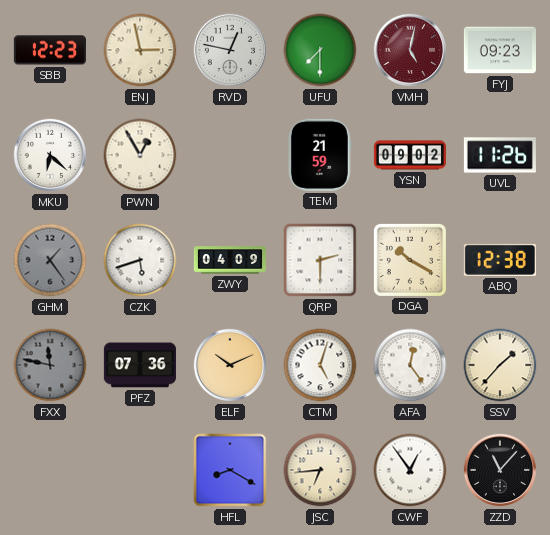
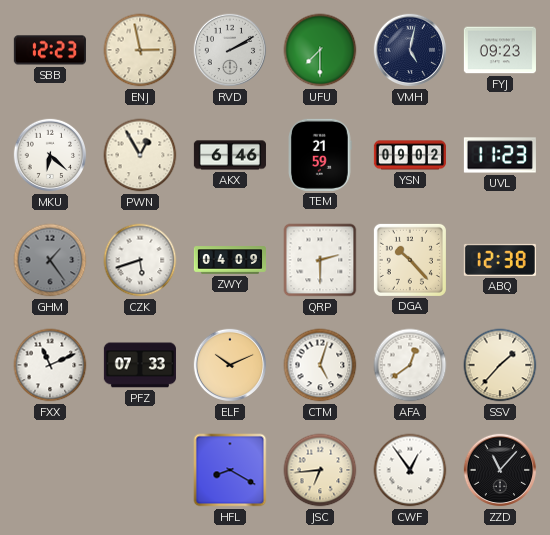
RVD: 12:47 -> 2:10 (230, 50)
VMH dial: burgundy -> navy (410, 50)
AKX: none -> 6:46 (230, 155)
UVL: 11:26 -> 11:23 (500, 155)
DGA: 10:20 -> 10:23 (410, 260)
FXX: 11:47 -> 11:11 (50, 365)
FXX dial: grey -> white (50, 365)
PFZ: 07:36 -> 07:33 (140, 365)
AFA: 12:24 -> 12:39 (410, 365)
